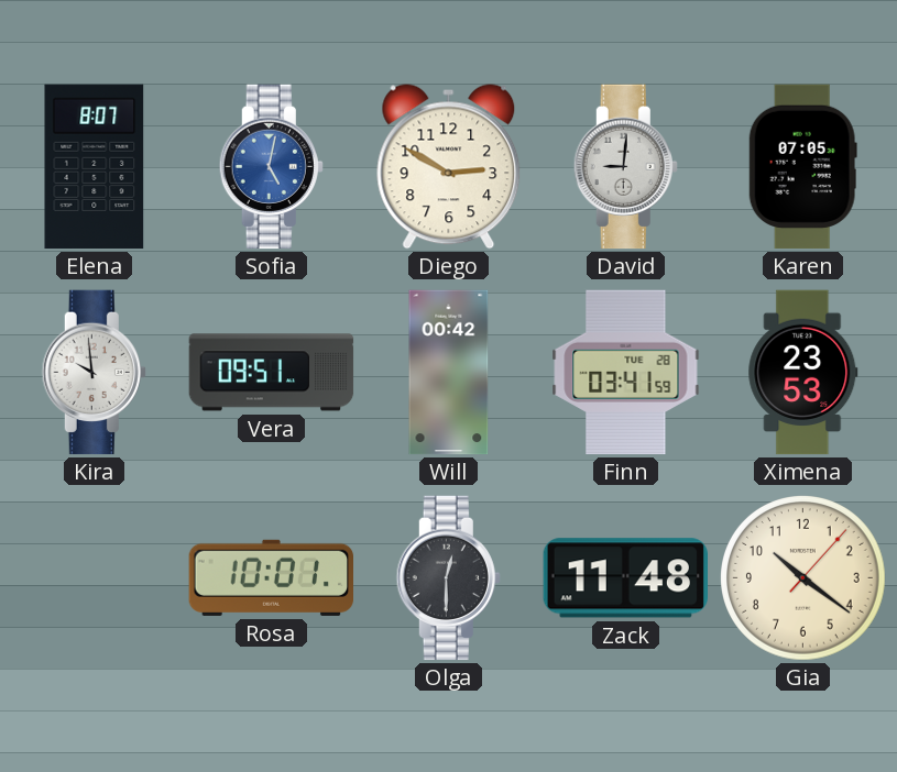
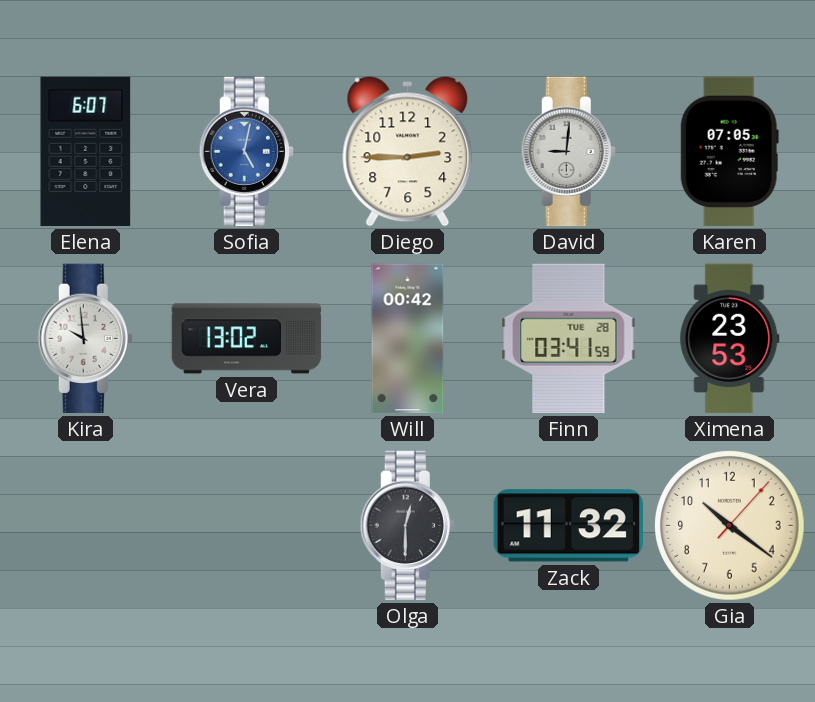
Elena: 8:07 -> 6:07 (86, 152)
Diego: 2:50 -> 2:45 (408, 152)
Vera: 09:51 -> 13:02 (247, 339)
Rosa: 10:01 -> none (271, 577)
Zack: 11:48 -> 11:32 (568, 526)
